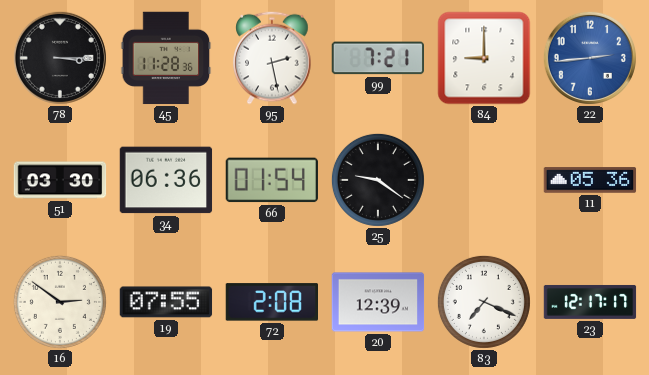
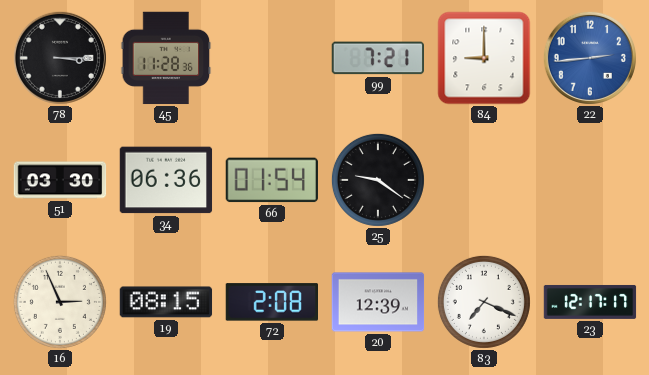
95: 2:28 -> none (272, 58)
11: 05:36 -> none (590, 180)
16: 2:51 -> 2:56 (60, 302)
19: 07:55 -> 08:15 (166, 302)
